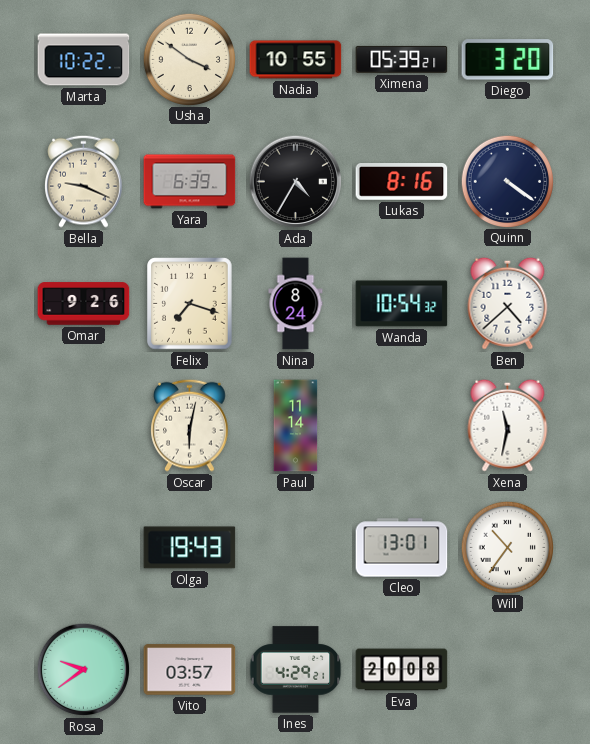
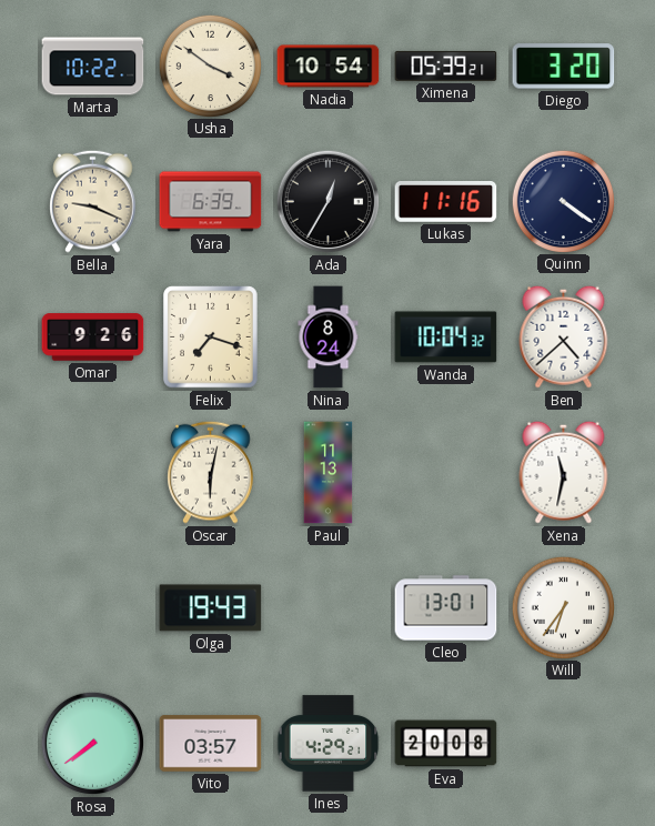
Nadia: 10:55 -> 10:54 (329, 67)
Ada: 4:35 -> 12:35 (329, 202)
Lukas: 8:16 -> 11:16 (446, 202)
Wanda: 10:54 -> 10:04 (446, 338)
Paul: 11:14 -> 11:13 (329, 473)
Will: 10:36 -> 6:36 (563, 607)
Rosa: 9:39 -> 7:39 (93, 744)
